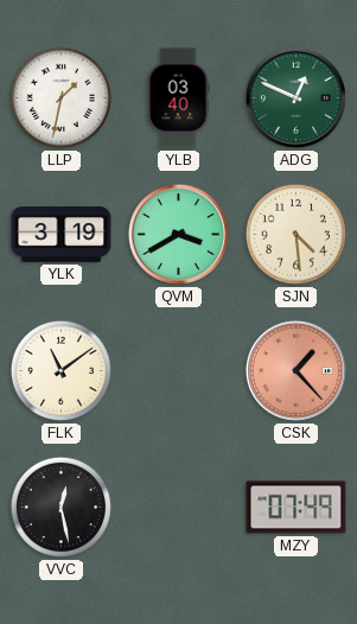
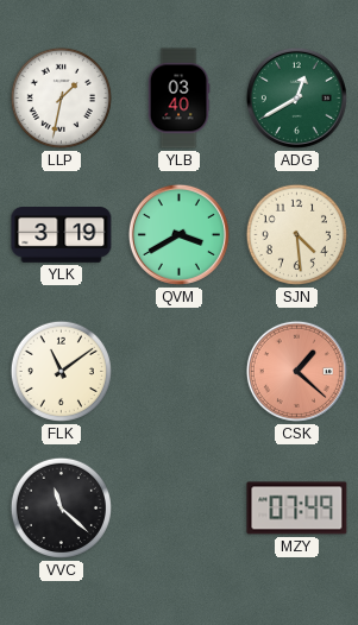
ADG: 12:49 -> 12:40 (296, 97)
CSK: 1:23 -> 1:22 (296, 371)
VVC: 12:28 -> 11:22 (61, 507)
